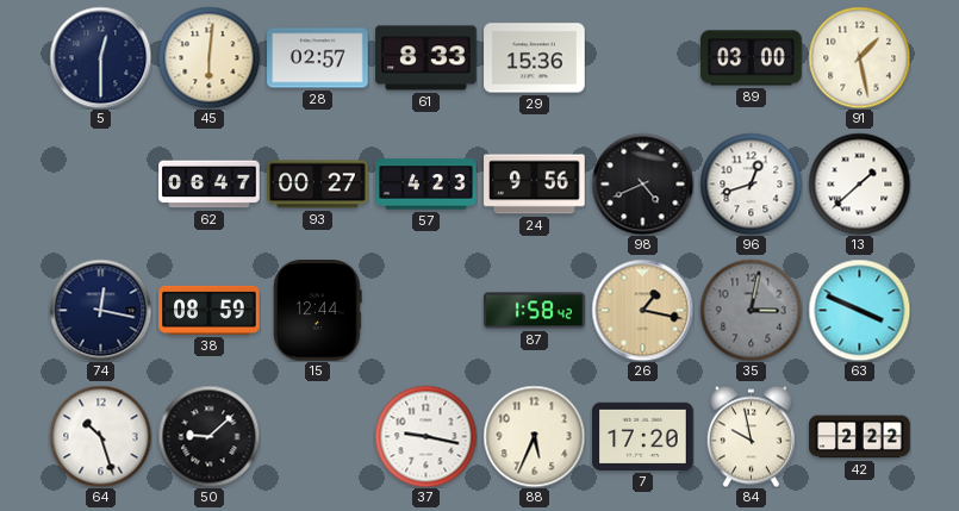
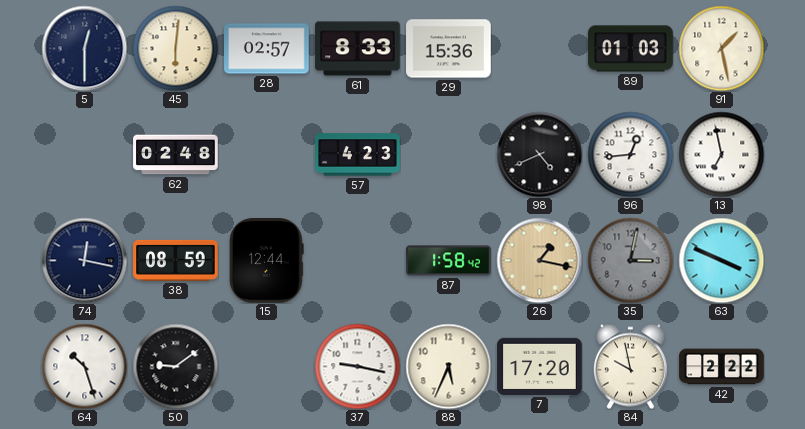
89: 03:00 -> 01:03 (631, 49)
62: 06:47 -> 02:48 (176, 155)
93: 00:27 -> none (318, 185)
24: 9:56 -> none (535, 185)
96: 12:42 -> 12:44 (630, 154)
13: 1:38 -> 6:58 (721, 154)
50: 9:08 -> 9:09 (175, 366)
